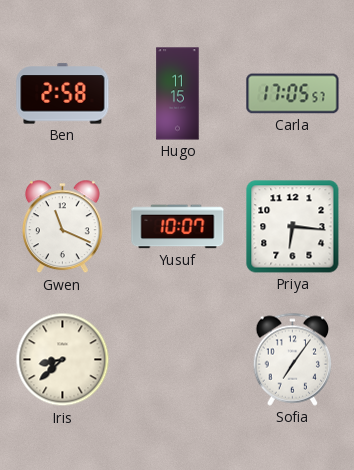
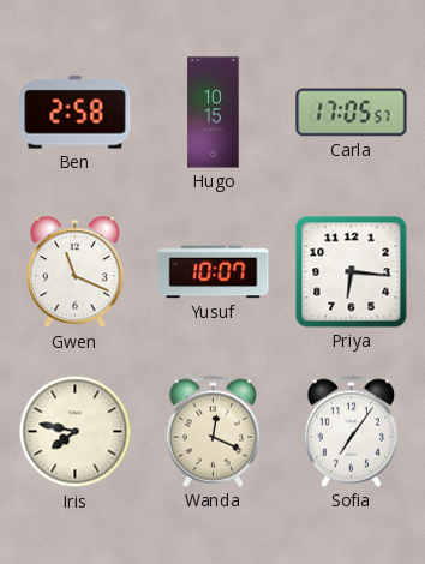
Hugo: 11:15 -> 10:15 (214, 113)
Iris: 8:38 -> 7:47 (76, 432)
Wanda: none -> 12:19 (214, 431)
